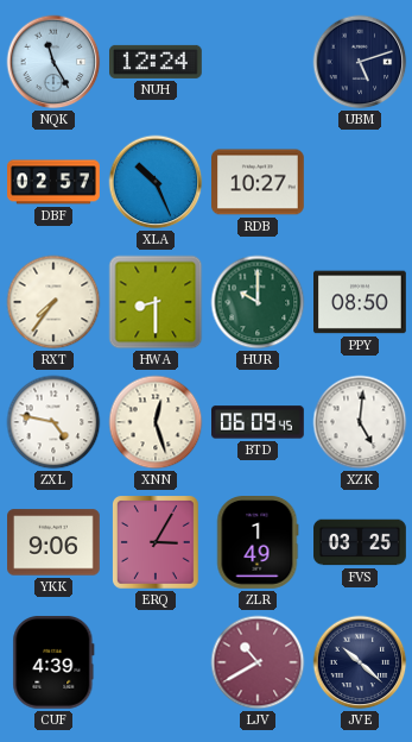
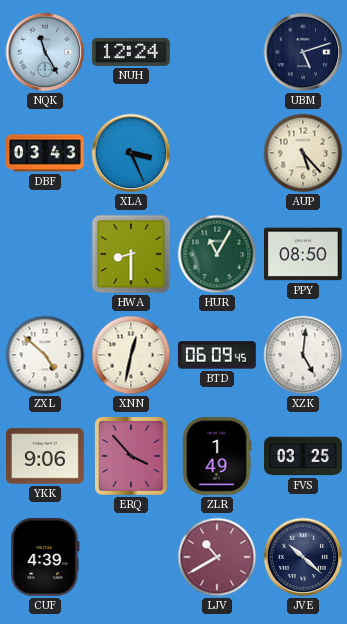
DBF: 02:57 -> 03:43 (45, 153)
XLA: 10:26 -> 3:26 (131, 153)
RDB: 10:27 -> none (259, 182)
AUP: none -> 5:23 (303, 153)
RXT: 7:36 -> none (53, 302)
HUR: 10:00 -> 11:05 (217, 254)
ZXL: 4:47 -> 4:52 (45, 355)
XNN: 12:27 -> 12:32 (131, 355)
ERQ: 3:05 -> 3:53 (132, 457)
